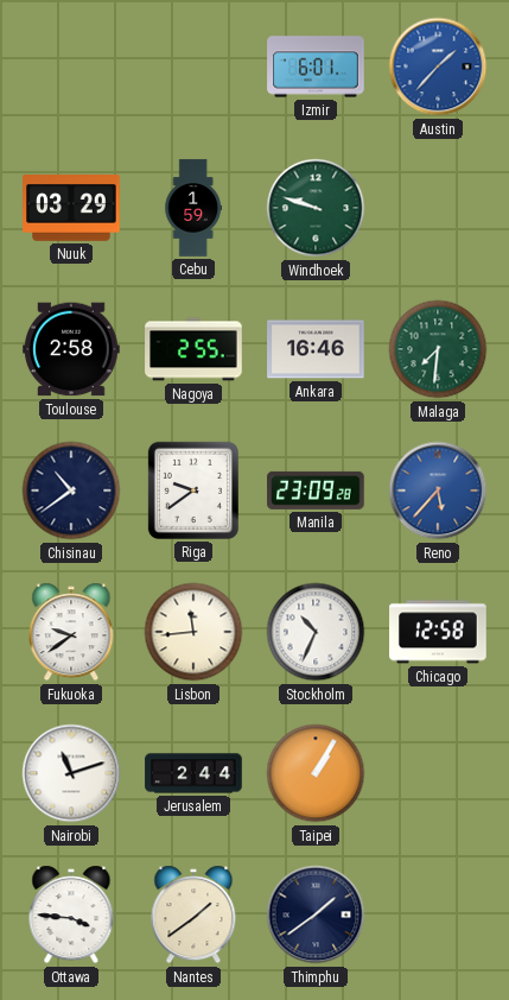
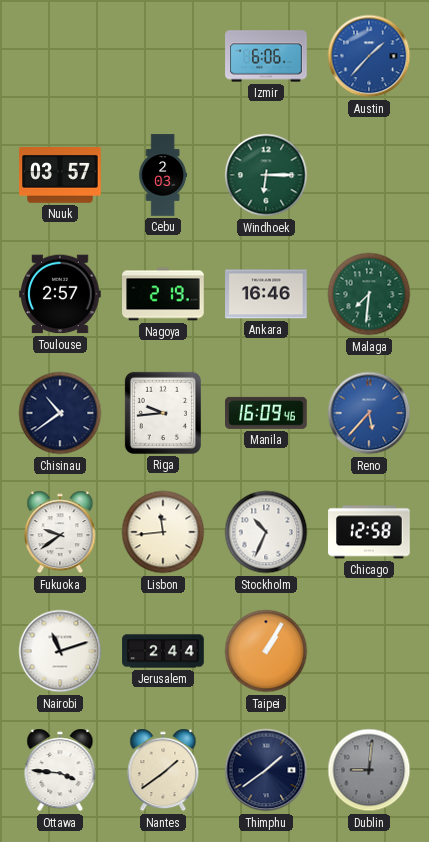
Izmir: 6:01 -> 6:06 (266, 56)
Nuuk: 03:29 -> 03:57 (60, 176)
Cebu: 1:59 -> 2:03 (163, 175)
Windhoek: 9:48 -> 6:15 (266, 175)
Toulouse: 2:58 -> 2:57 (60, 294)
Nagoya: 2:55 -> 2:19 (163, 294)
Riga: 9:39 -> 9:44 (163, 413)
Manila: 23:09 -> 16:09 (266, 413)
Dublin: none -> 9:01 (369, 770)
